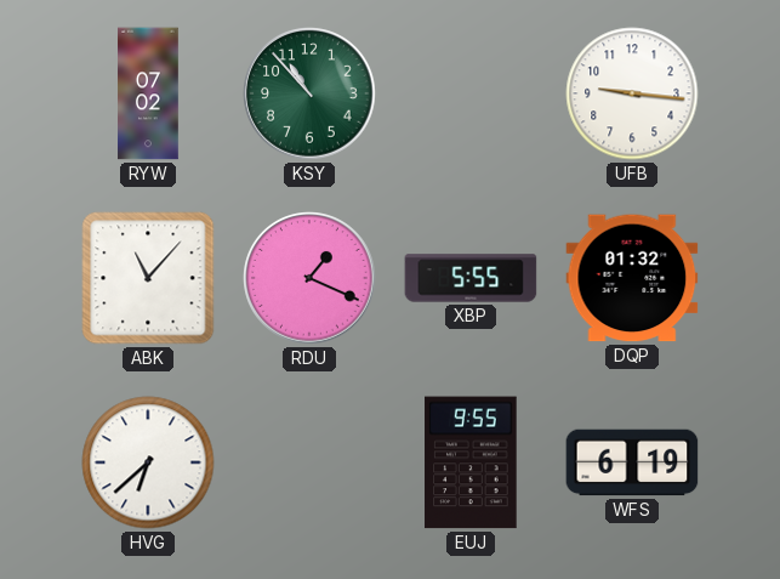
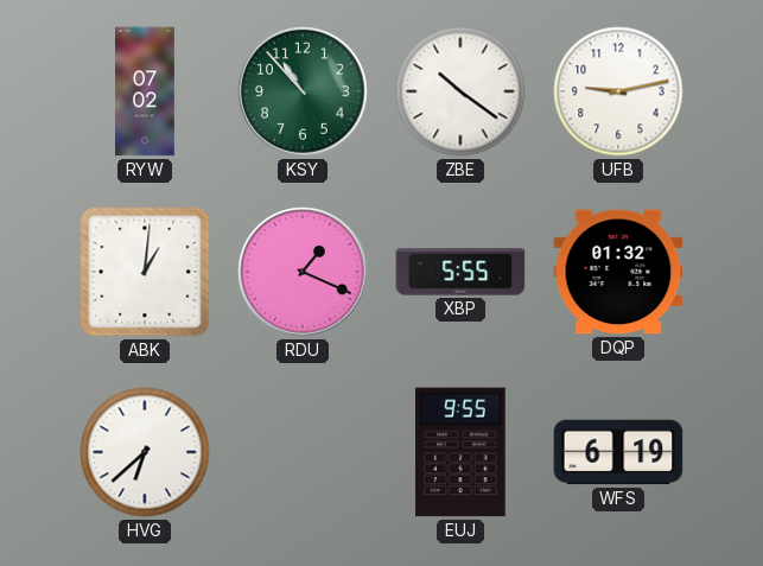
ZBE: none -> 10:21 (460, 91)
UFB: 9:16 -> 9:13 (618, 91)
ABK: 11:07 -> 1:01 (145, 272)
